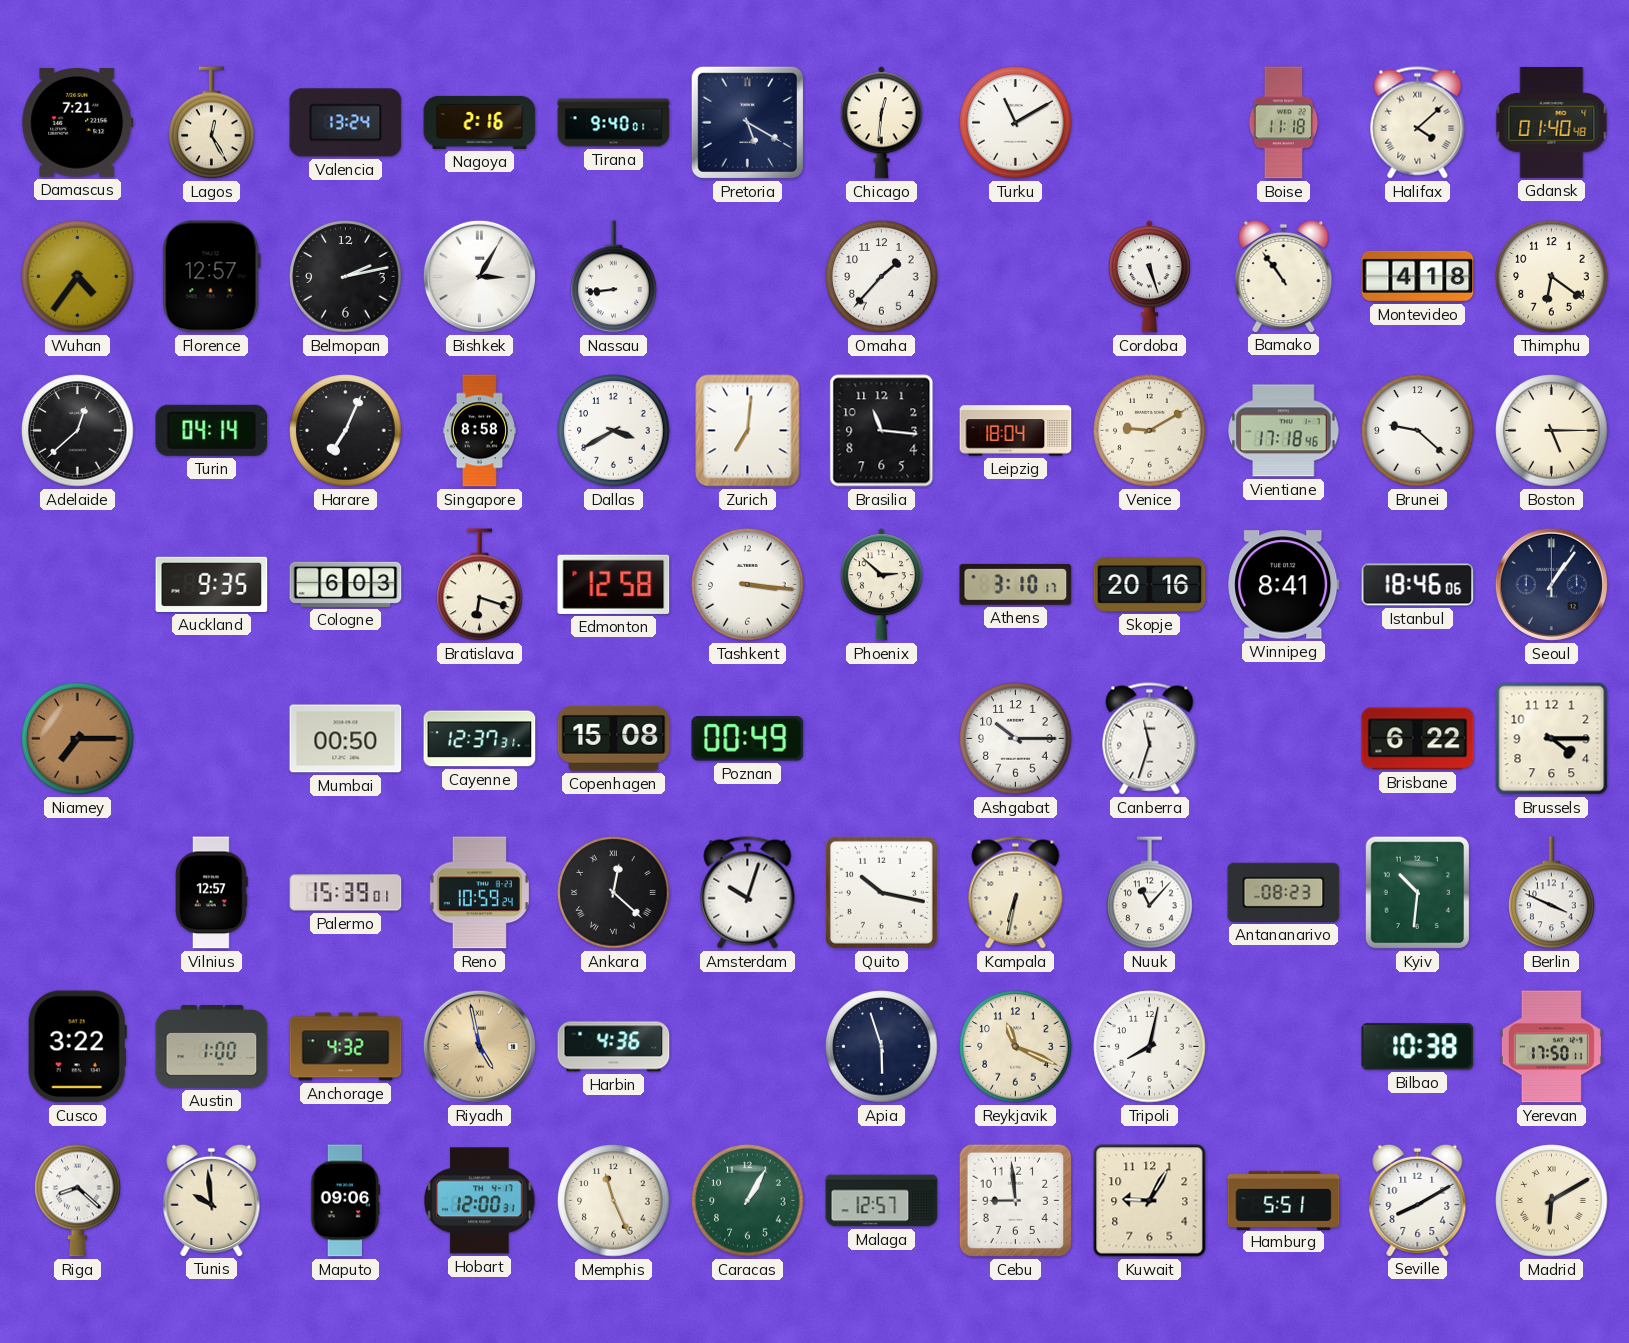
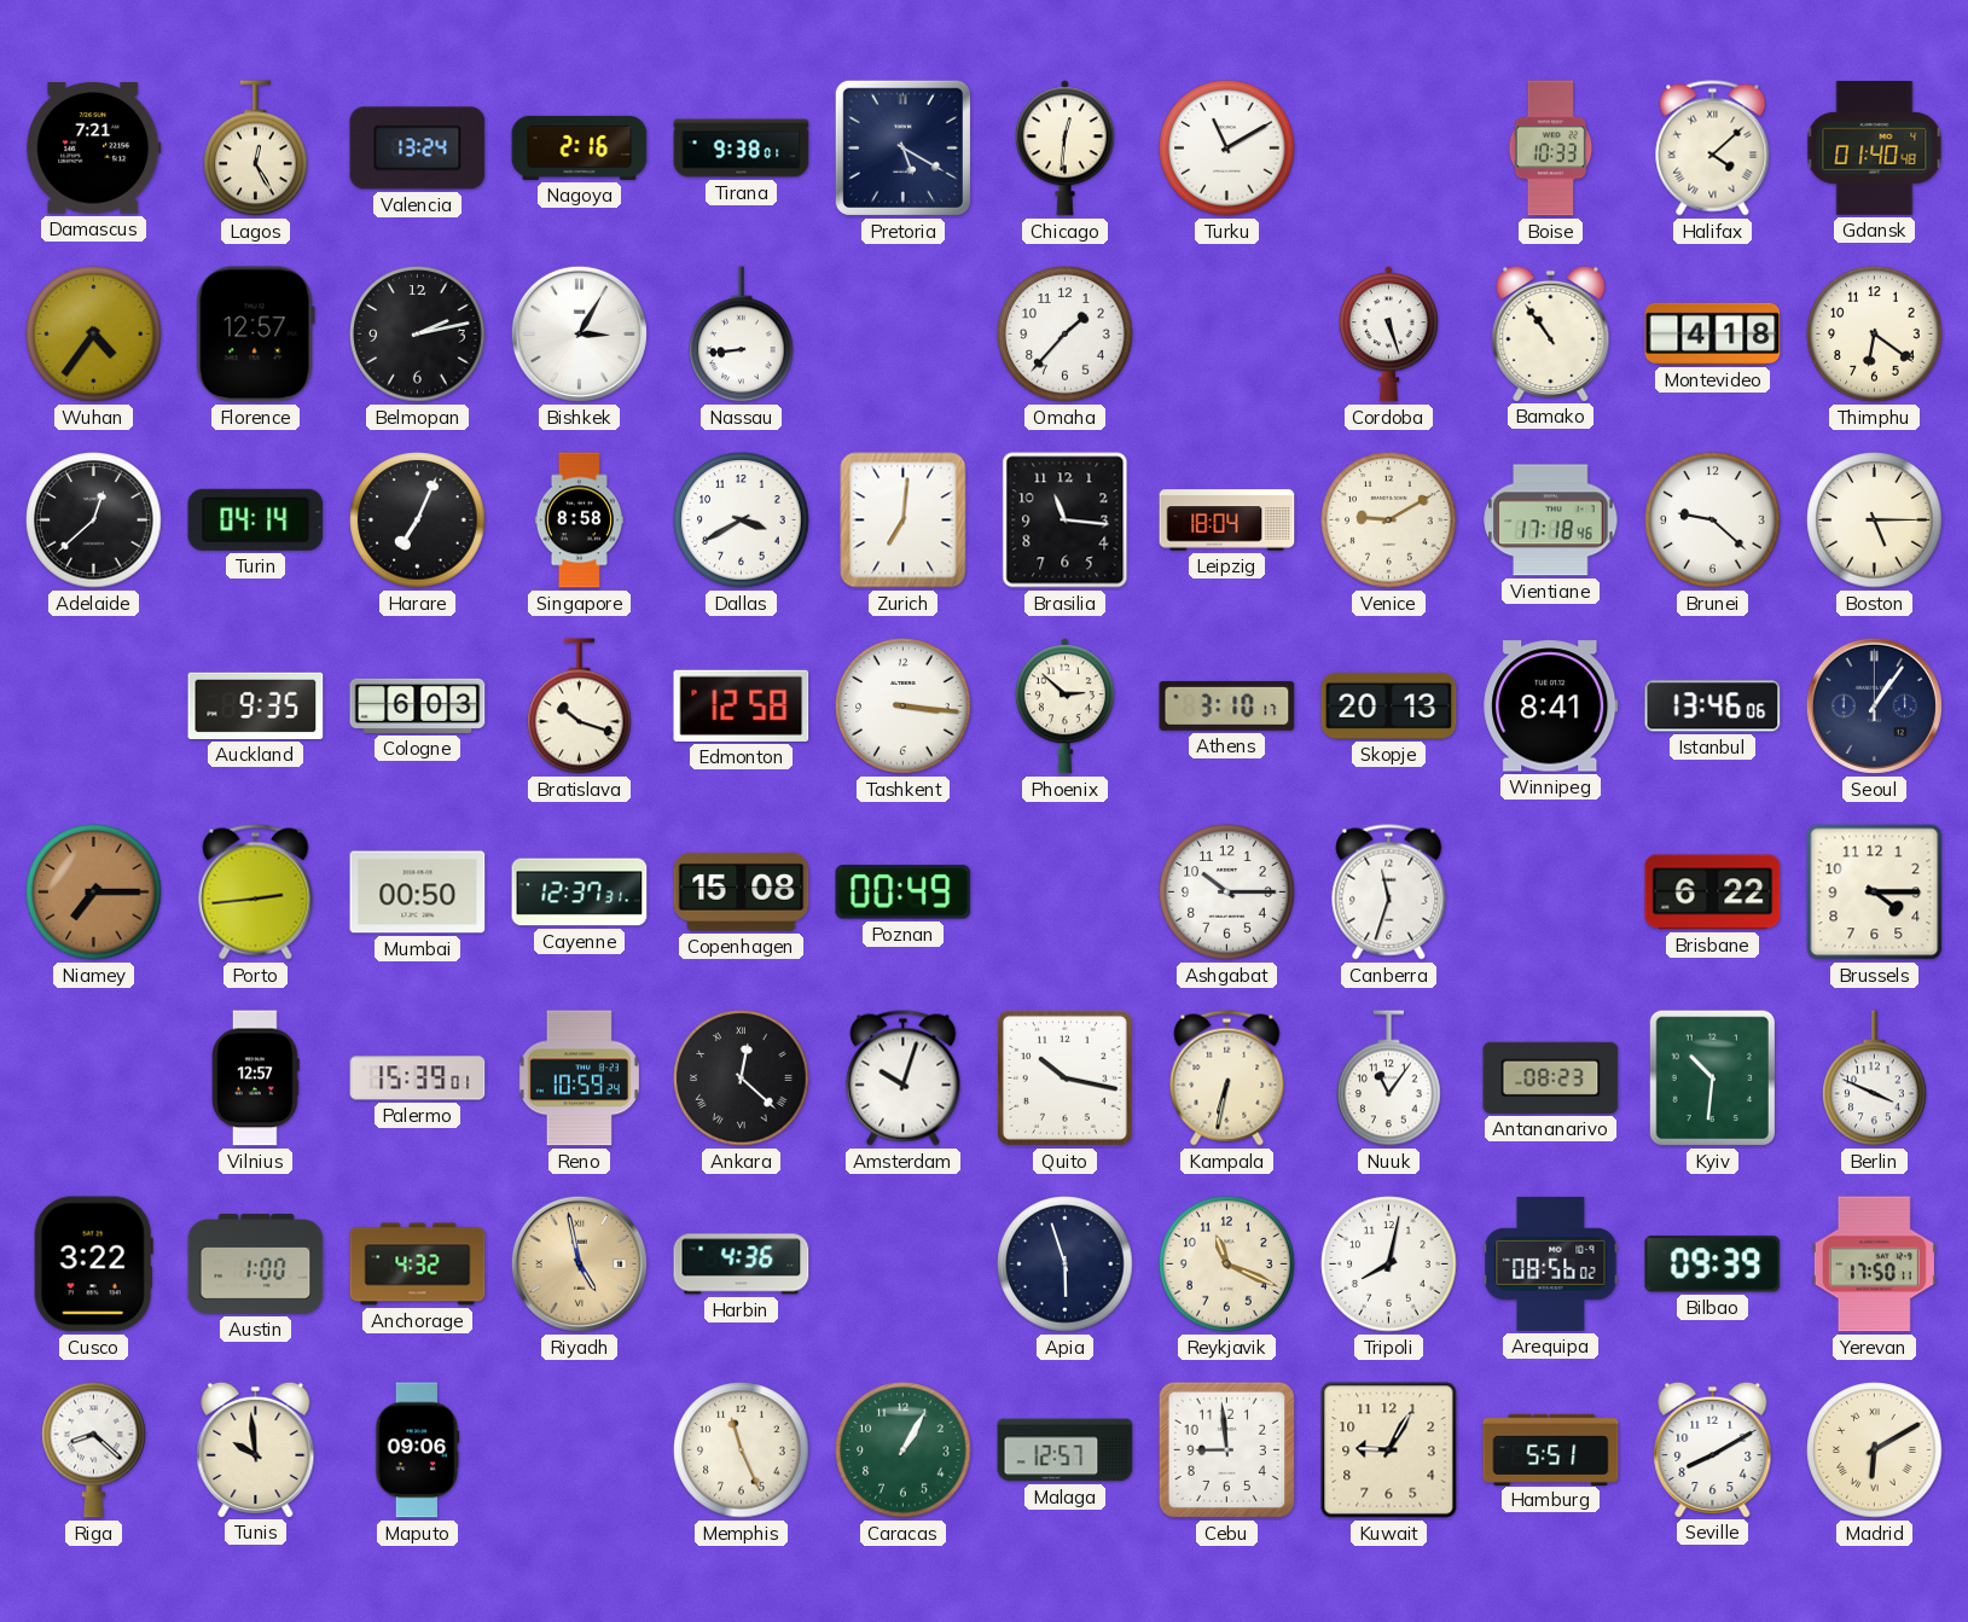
Tirana: 9:40 -> 9:38 (742, 149)
Boise: 11:18 -> 10:33 (1551, 149)
Bratislava: 6:18 -> 10:18 (580, 707)
Skopje: 20:16 -> 20:13 (1389, 705)
Istanbul: 18:46 -> 13:46 (1713, 707)
Porto: none -> 2:44 (256, 893)
Nuuk: 11:07 -> 11:06 (1389, 1079)
Arequipa: none -> 08:56 (1551, 1263)
Bilbao: 10:38 -> 09:39 (1713, 1265)
Hobart: 12:00 -> none (480, 1201)
